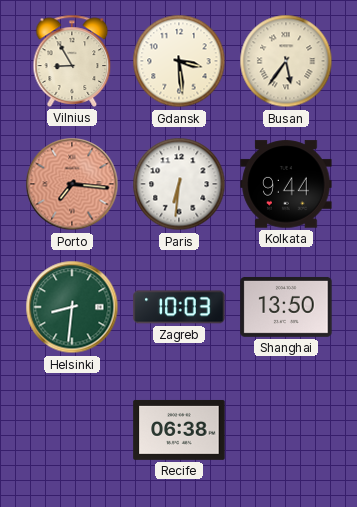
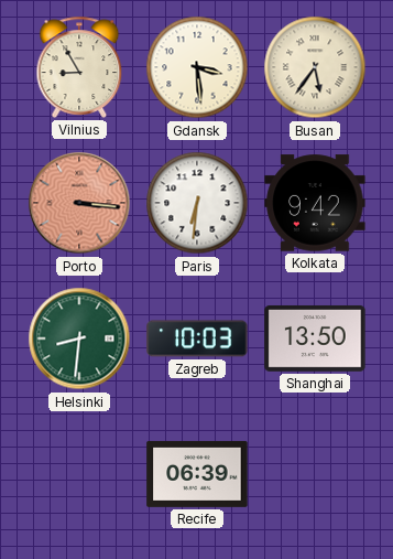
Porto: 7:16 -> 3:16 (79, 203)
Kolkata: 9:44 -> 9:42 (315, 203)
Recife: 06:38 -> 06:39 (197, 474)
